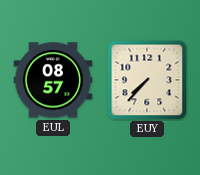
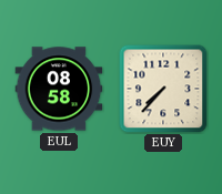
EUL: 08:57 -> 08:58 (59, 89)
